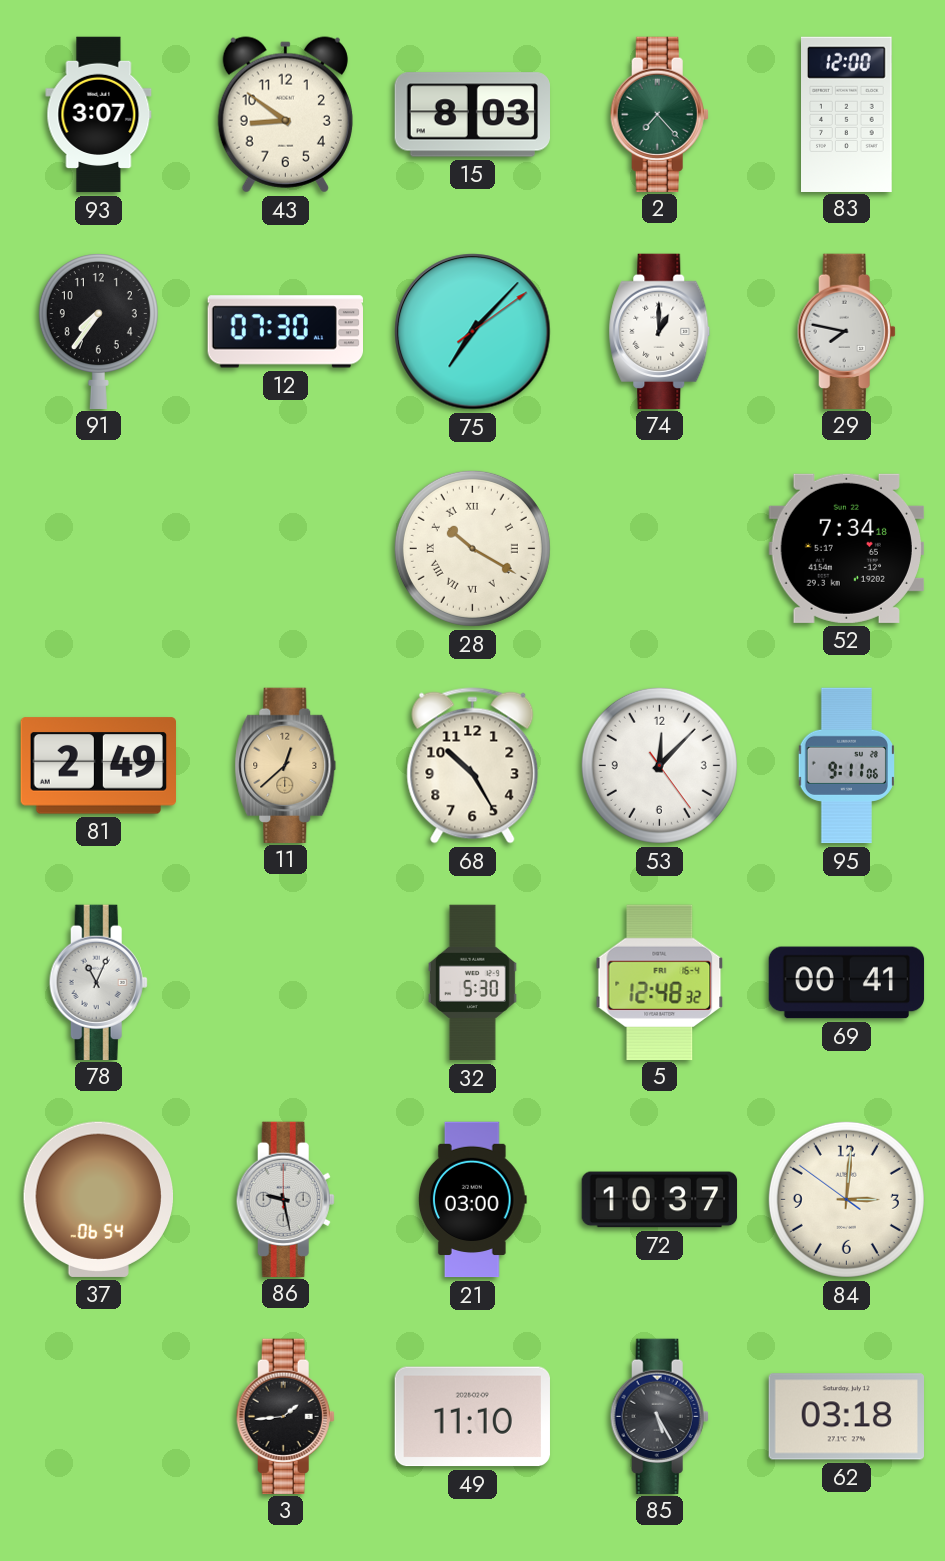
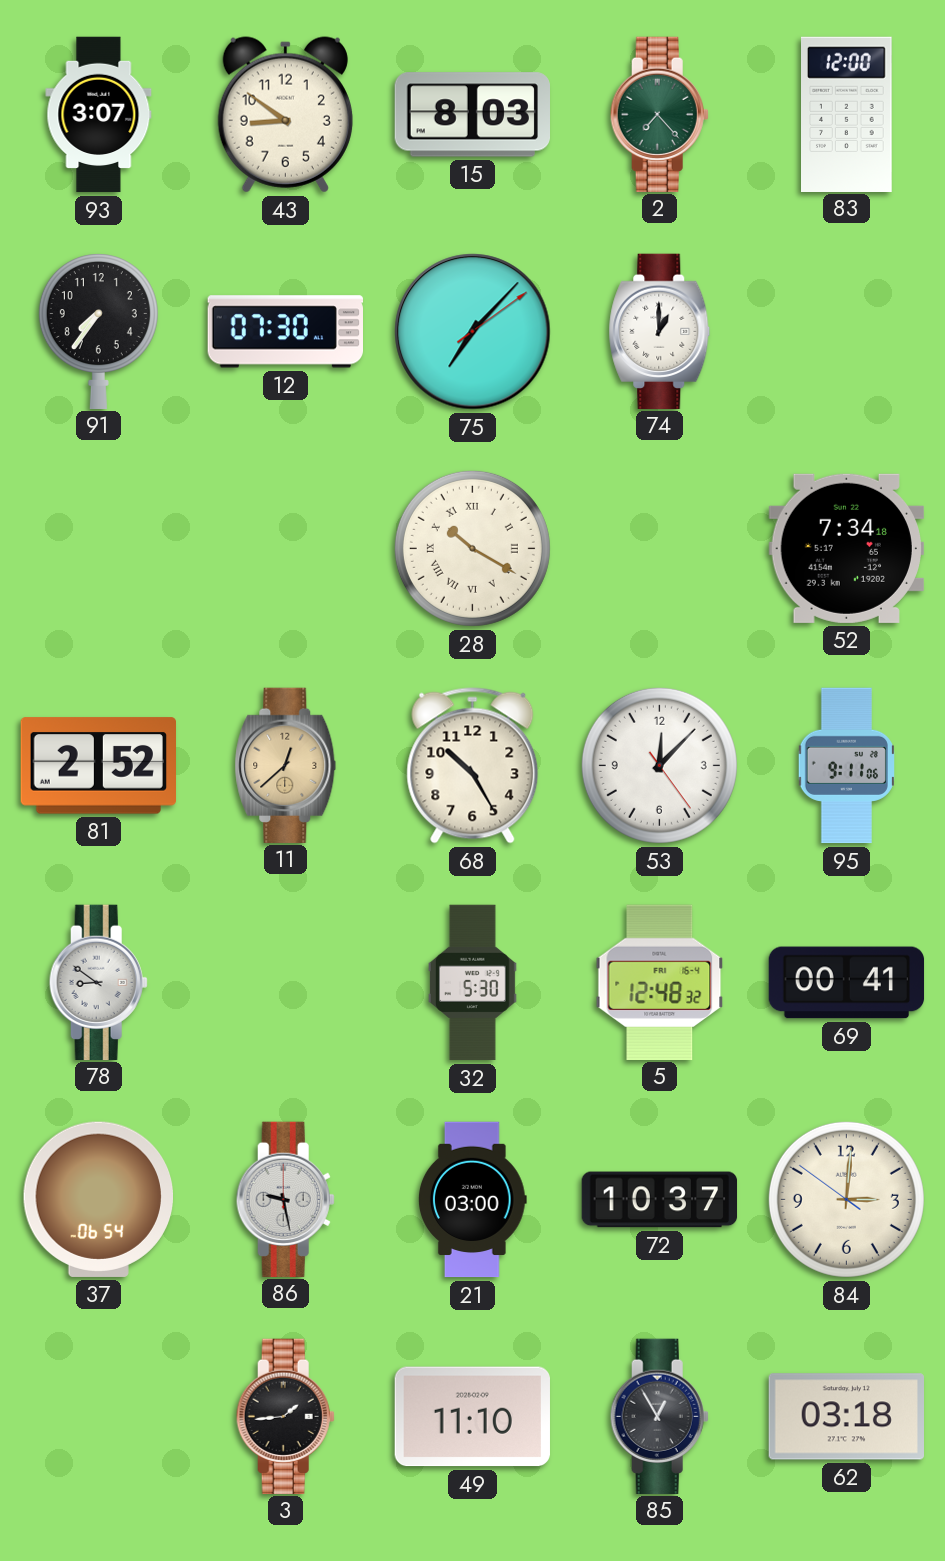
29: 7:47 -> none (846, 331)
81: 2:49 -> 2:52 (98, 766)
78: 11:04 -> 8:51 (98, 982)
85: 5:25 -> 12:55 (659, 1416)
